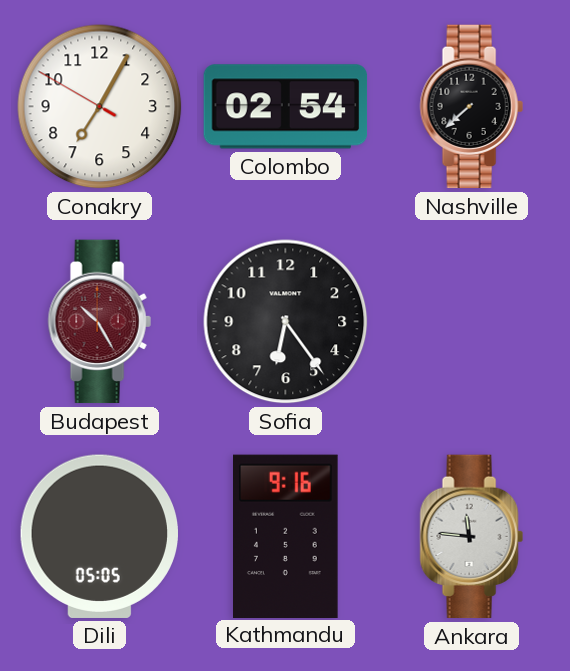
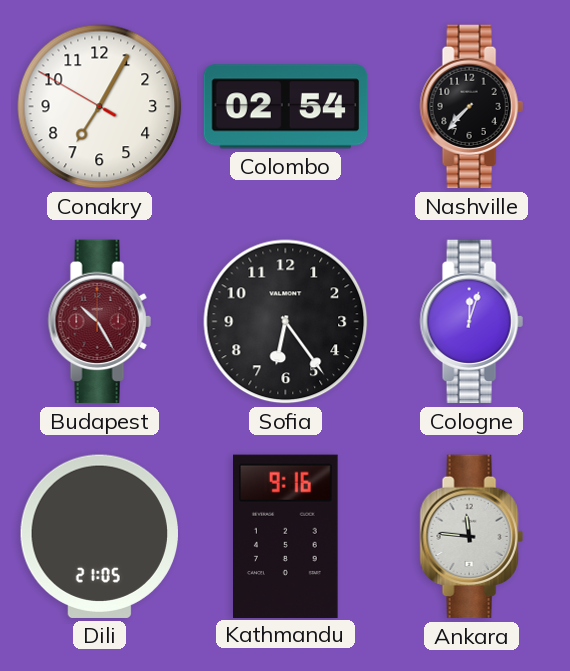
Nashville: 7:38 -> 7:37 (471, 107)
Cologne: none -> 12:03 (471, 322)
Dili: 05:05 -> 21:05 (99, 536)
